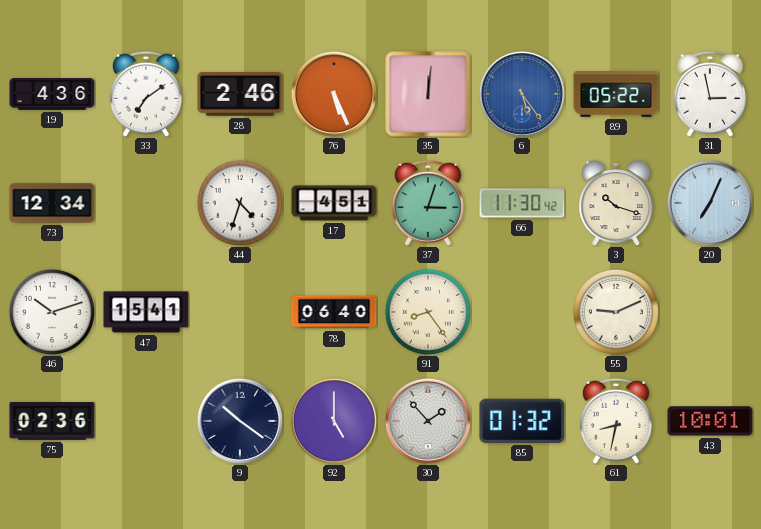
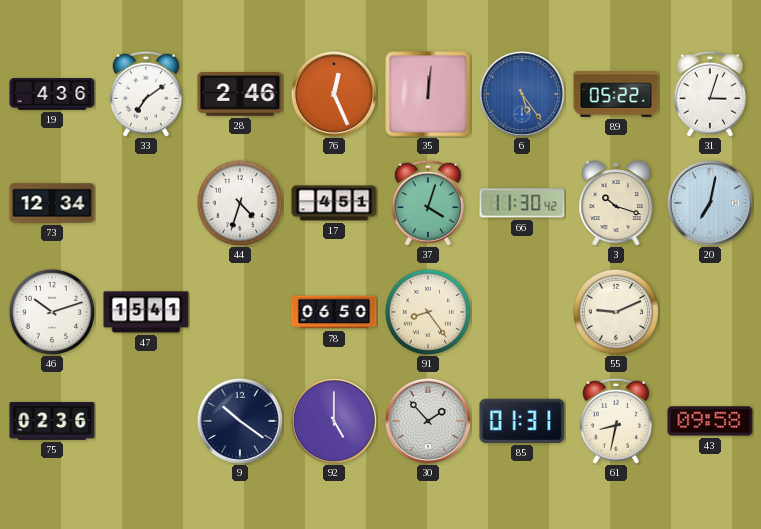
76: 5:26 -> 12:26 (334, 94)
31: 2:58 -> 3:03 (710, 94)
37: 3:03 -> 4:03 (428, 203)
20: 7:04 -> 7:02 (710, 203)
78: 06:40 -> 06:50 (334, 312)
85: 01:32 -> 01:31 (522, 421)
43: 10:01 -> 09:58 (710, 421)
